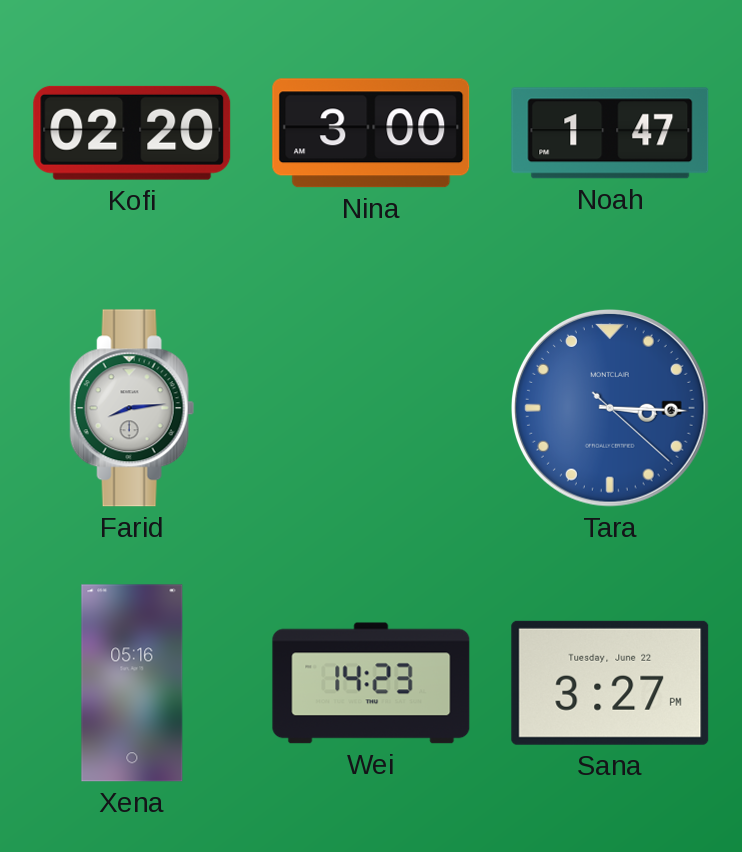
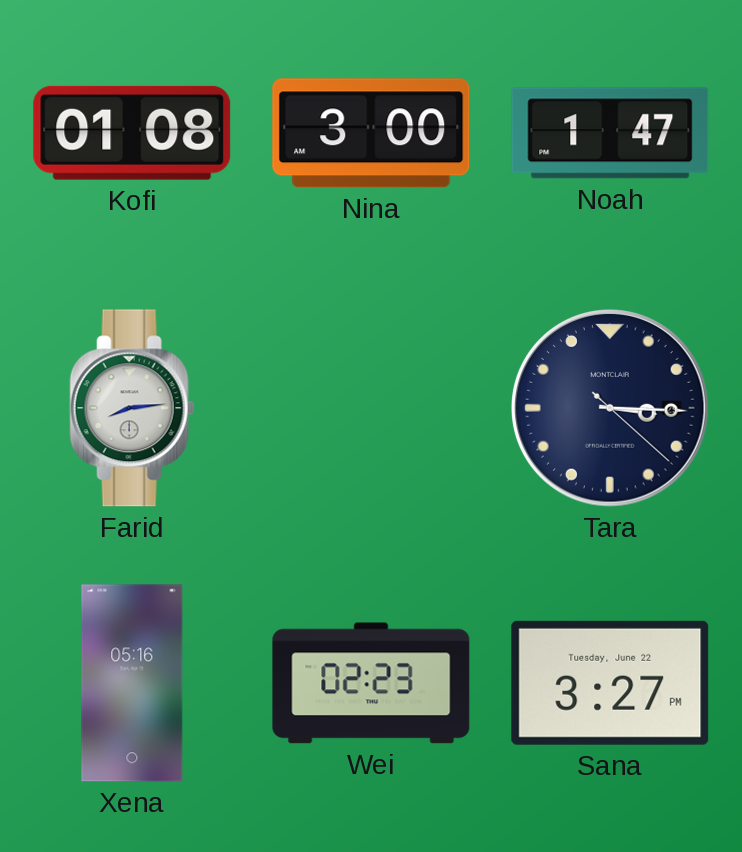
Kofi: 02:20 -> 01:08 (132, 133)
Tara dial: blue -> navy (611, 409)
Wei: 14:23 -> 02:23 (371, 683)
